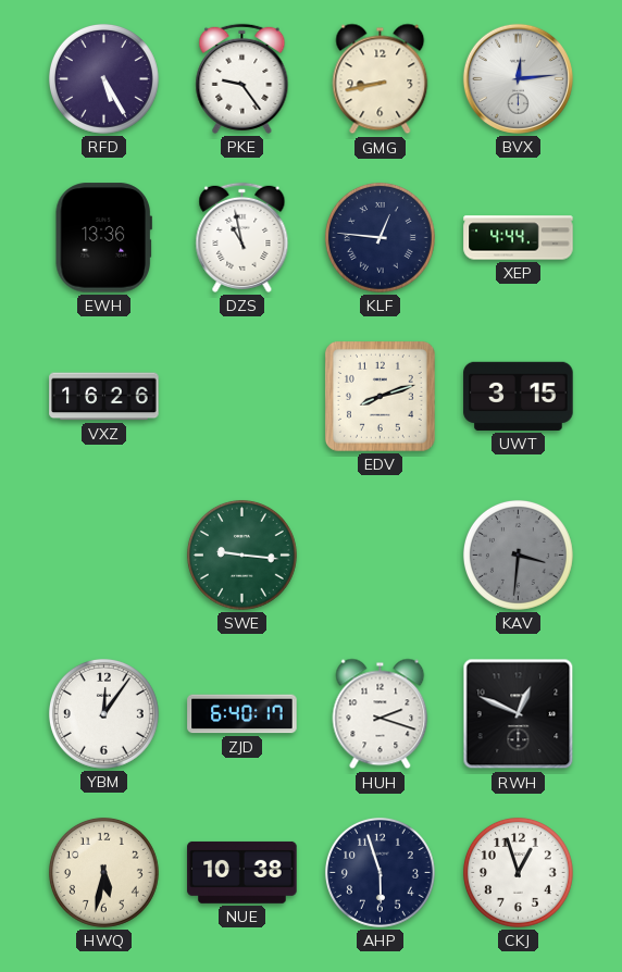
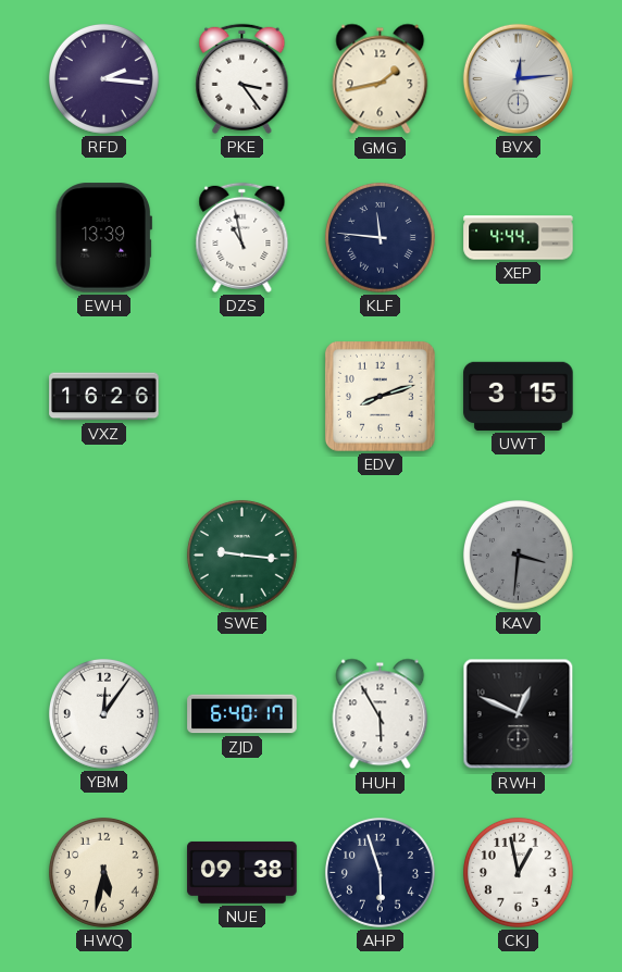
RFD: 5:25 -> 2:16 (103, 78)
PKE: 9:24 -> 3:24 (242, 78)
GMG: 8:43 -> 1:43 (381, 79)
EWH: 13:36 -> 13:39 (103, 238)
KLF: 12:46 -> 11:46 (380, 237)
HUH: 2:18 -> 5:55 (381, 714)
NUE: 10:38 -> 09:38 (242, 872)
CKJ: 12:57 -> 12:58 (518, 872)
